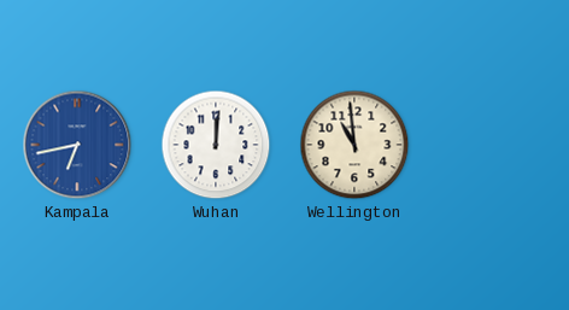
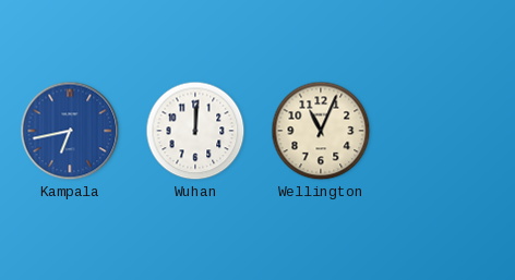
Wellington: 10:59 -> 11:04 (321, 131)
